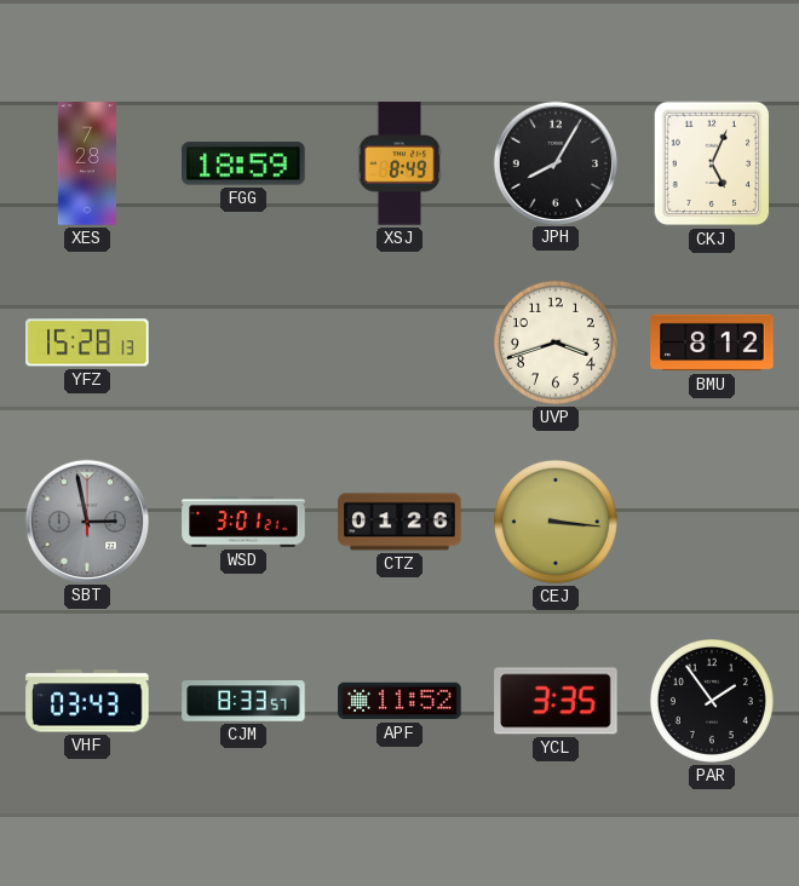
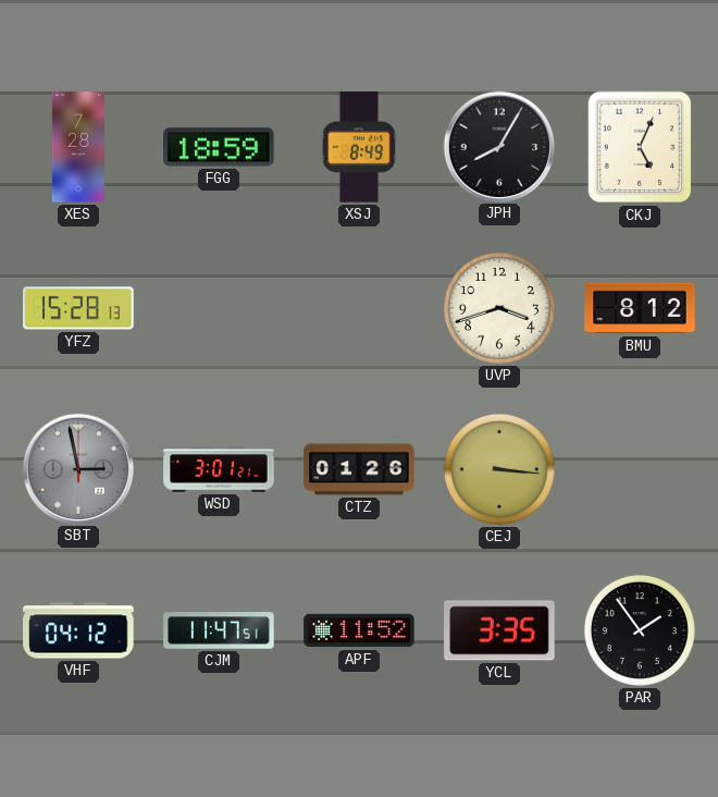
VHF: 03:43 -> 04:12 (78, 630)
CJM: 8:33 -> 11:47 (219, 630)
